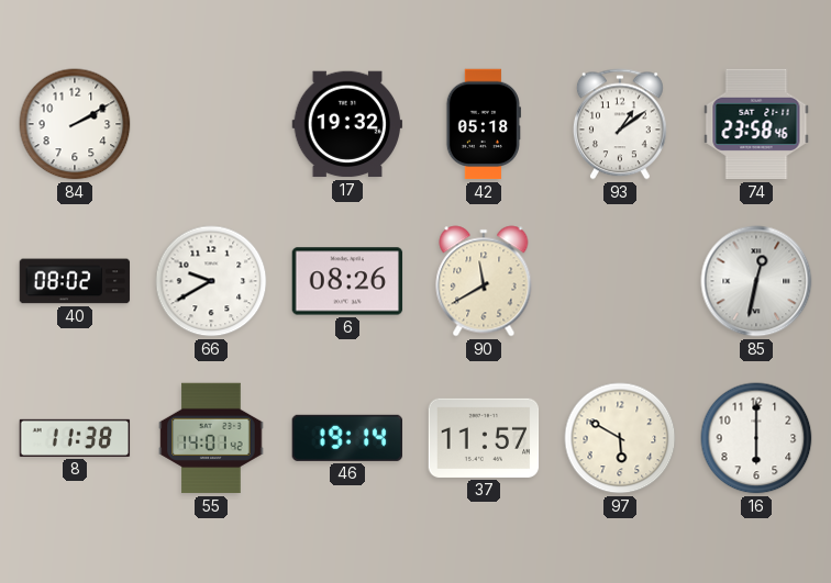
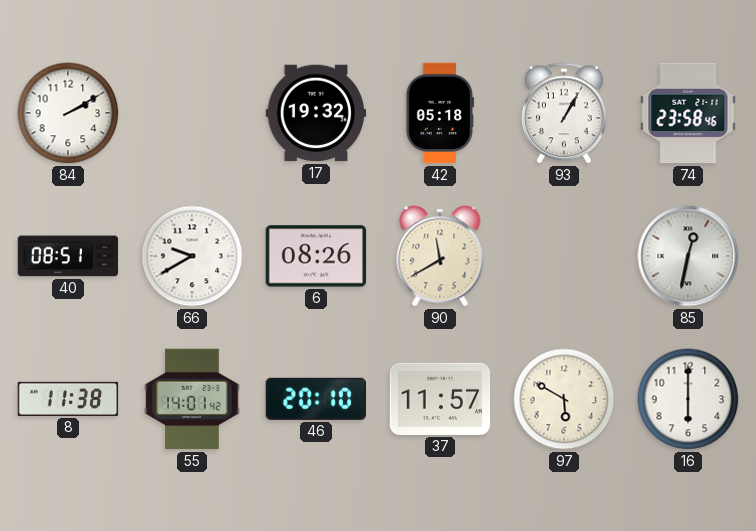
93: 1:09 -> 1:05 (564, 113)
40: 08:02 -> 08:51 (68, 256)
46: 19:14 -> 20:10 (316, 399)
